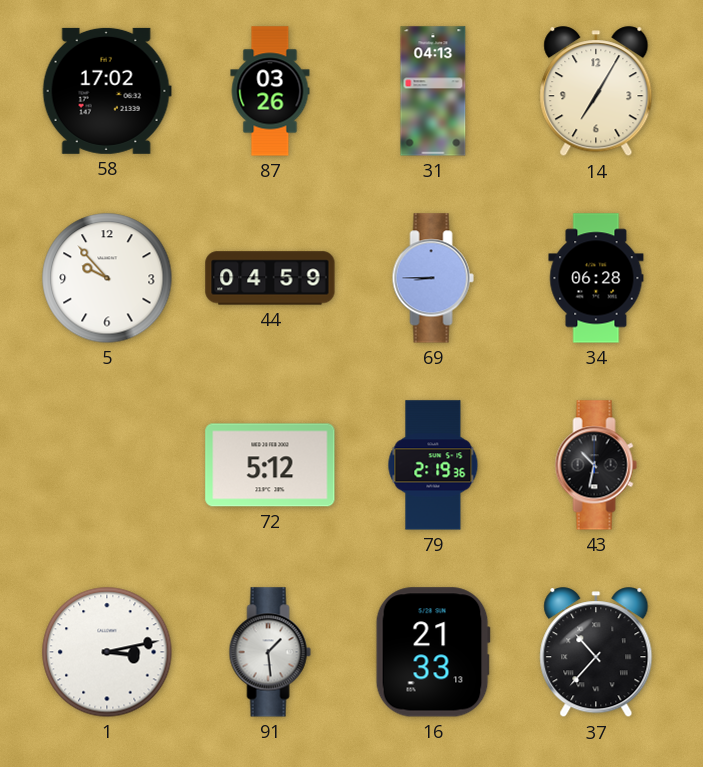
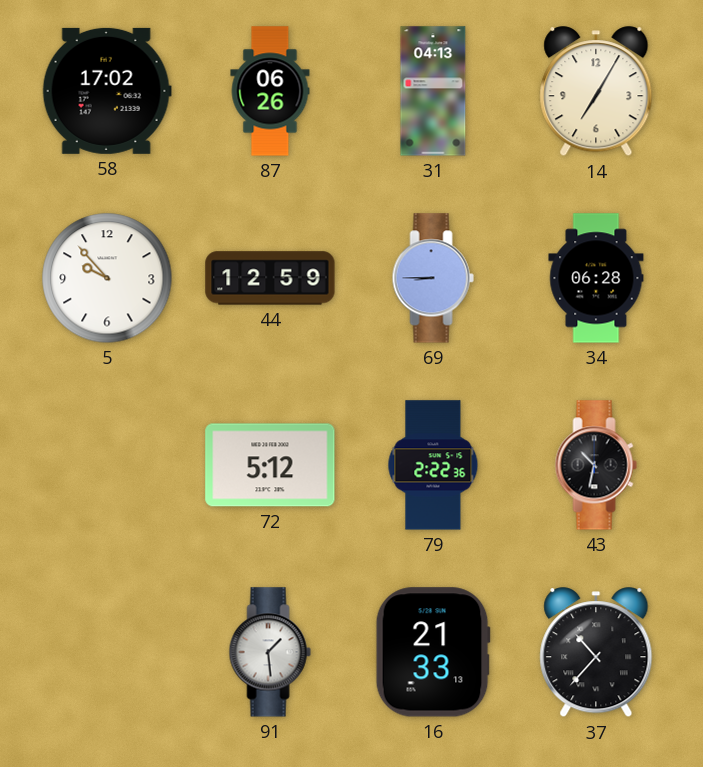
87: 03:26 -> 06:26 (270, 91)
44: 04:59 -> 12:59 (270, 278)
79: 2:19 -> 2:22 (433, 465)
1: 3:13 -> none (107, 652)
